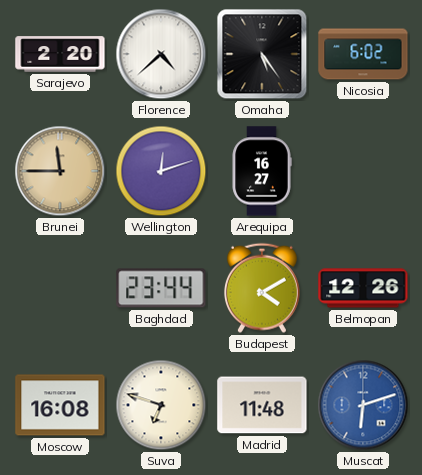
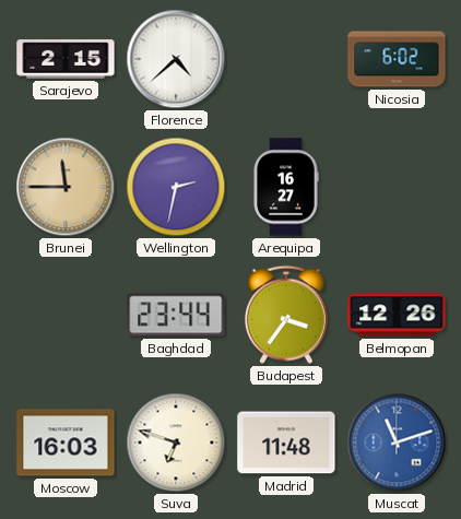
Sarajevo: 2:20 -> 2:15 (66, 59)
Omaha: 5:24 -> none (262, 54)
Wellington: 12:12 -> 2:32 (176, 187)
Budapest: 4:10 -> 3:36 (286, 315)
Moscow: 16:08 -> 16:03 (66, 443)
Muscat: 6:12 -> 11:12 (397, 443)
